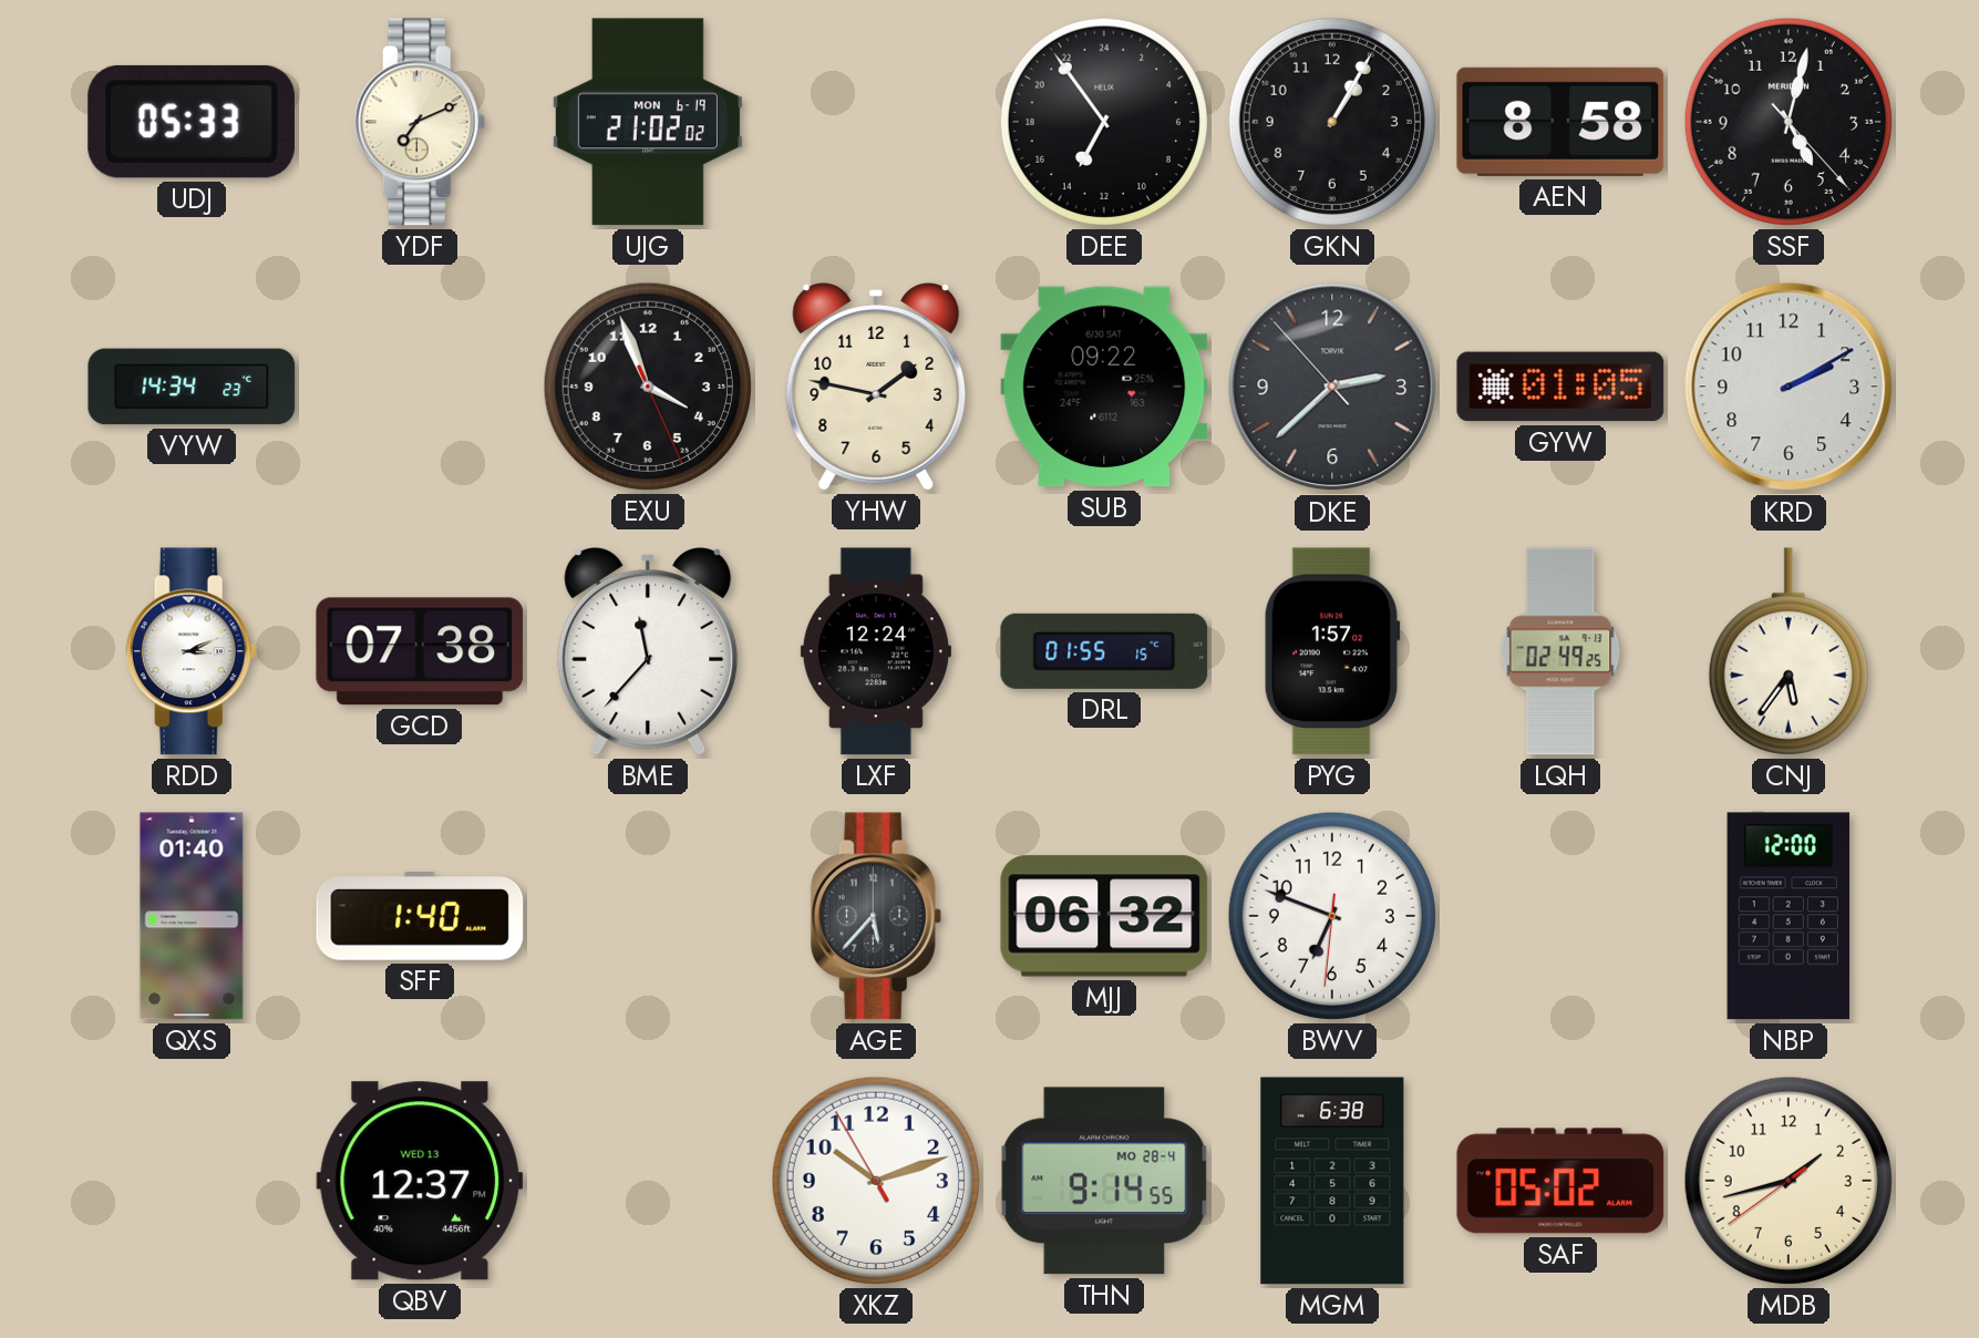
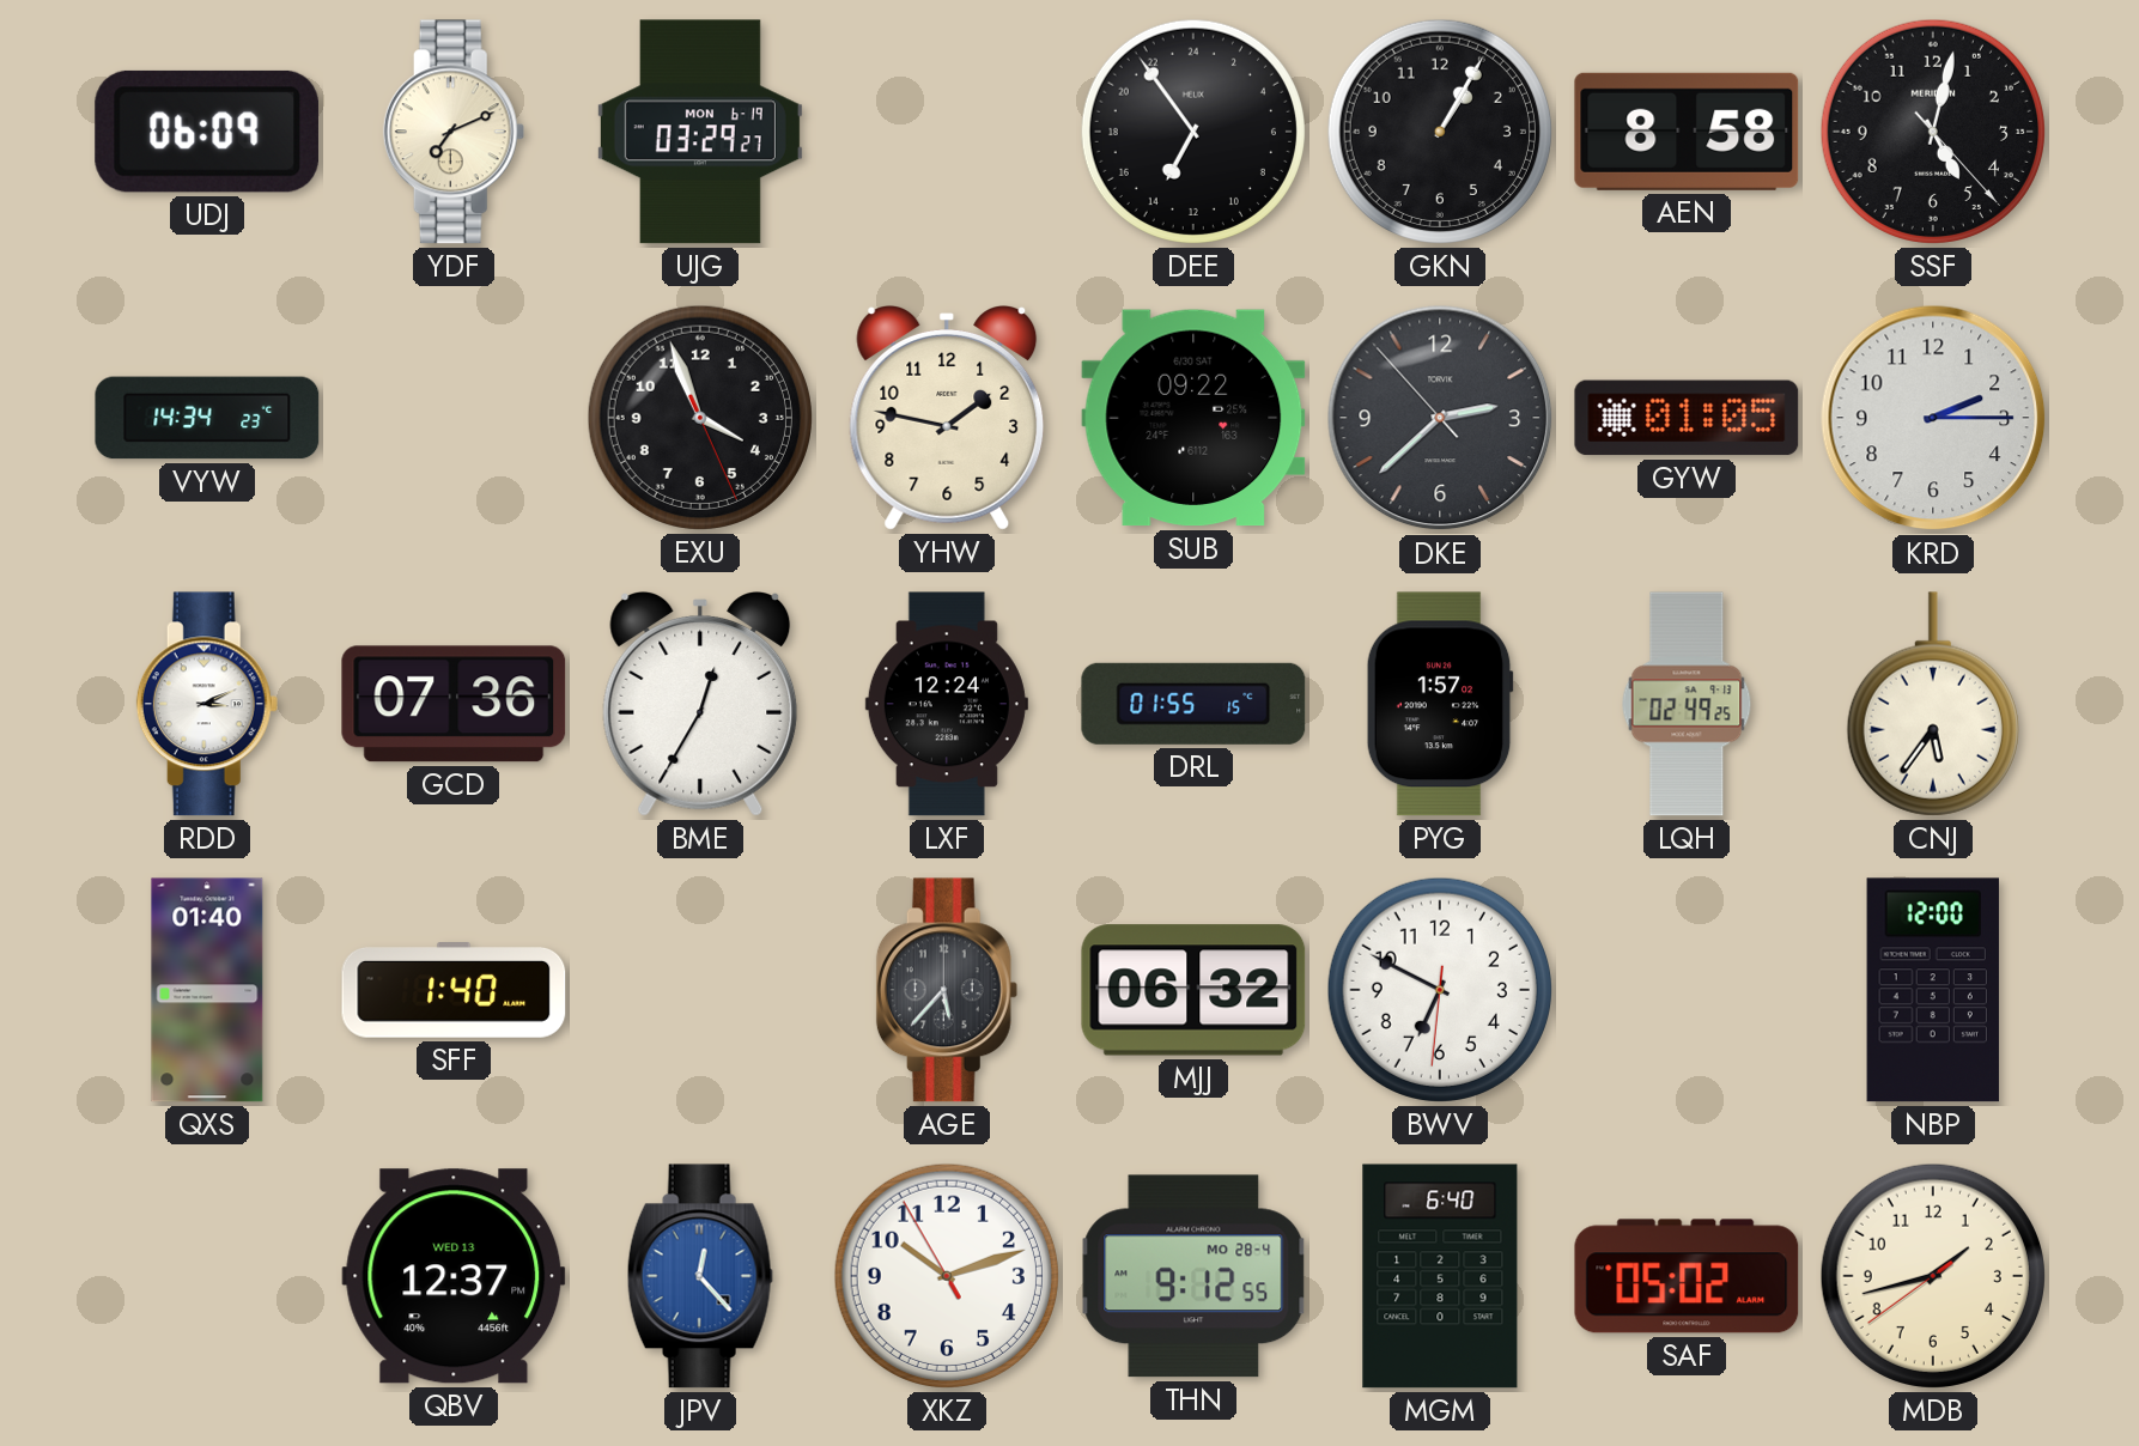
UDJ: 05:33 -> 06:09 (207, 132)
UJG: 21:02 -> 03:29 (700, 132)
KRD: 2:10 -> 2:15 (1933, 418)
GCD: 07:38 -> 07:36 (454, 704)
BME: 11:37 -> 12:35 (700, 704)
BWV: 6:48 -> 6:49 (1440, 990)
JPV: none -> 12:23 (700, 1276)
THN: 9:14 -> 9:12 (1193, 1276)
MGM: 6:38 -> 6:40 (1440, 1276)
